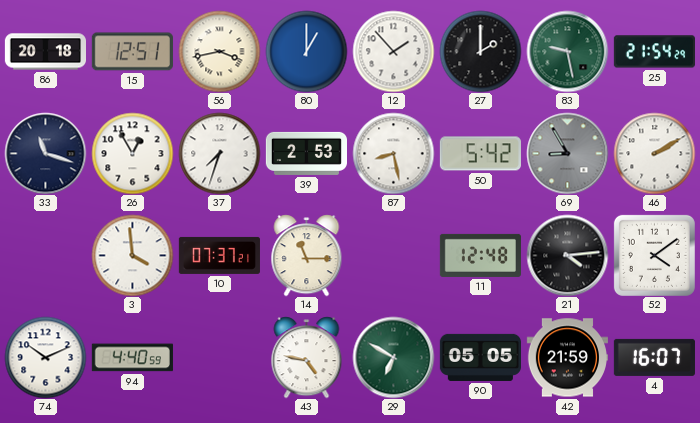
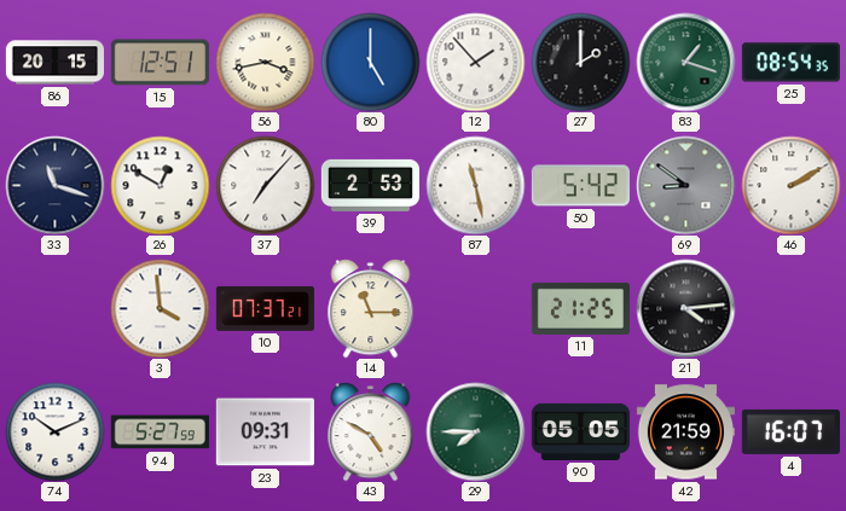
86: 20:18 -> 20:15 (54, 63)
80: 1:00 -> 5:00 (370, 62)
83: 9:28 -> 1:18 (685, 62)
25: 21:54 -> 08:54 (790, 63)
26: 12:55 -> 12:50 (160, 185)
37: 7:33 -> 7:07 (265, 185)
87: 8:28 -> 11:28 (475, 185)
69: 8:55 -> 8:51 (685, 185)
11: 12:48 -> 21:25 (580, 308)
52: 4:09 -> none (654, 255)
94: 4:40 -> 5:27 (160, 432)
23: none -> 09:31 (265, 432)
43: 4:47 -> 4:50 (371, 431)
29: 6:50 -> 7:45 (475, 431)
